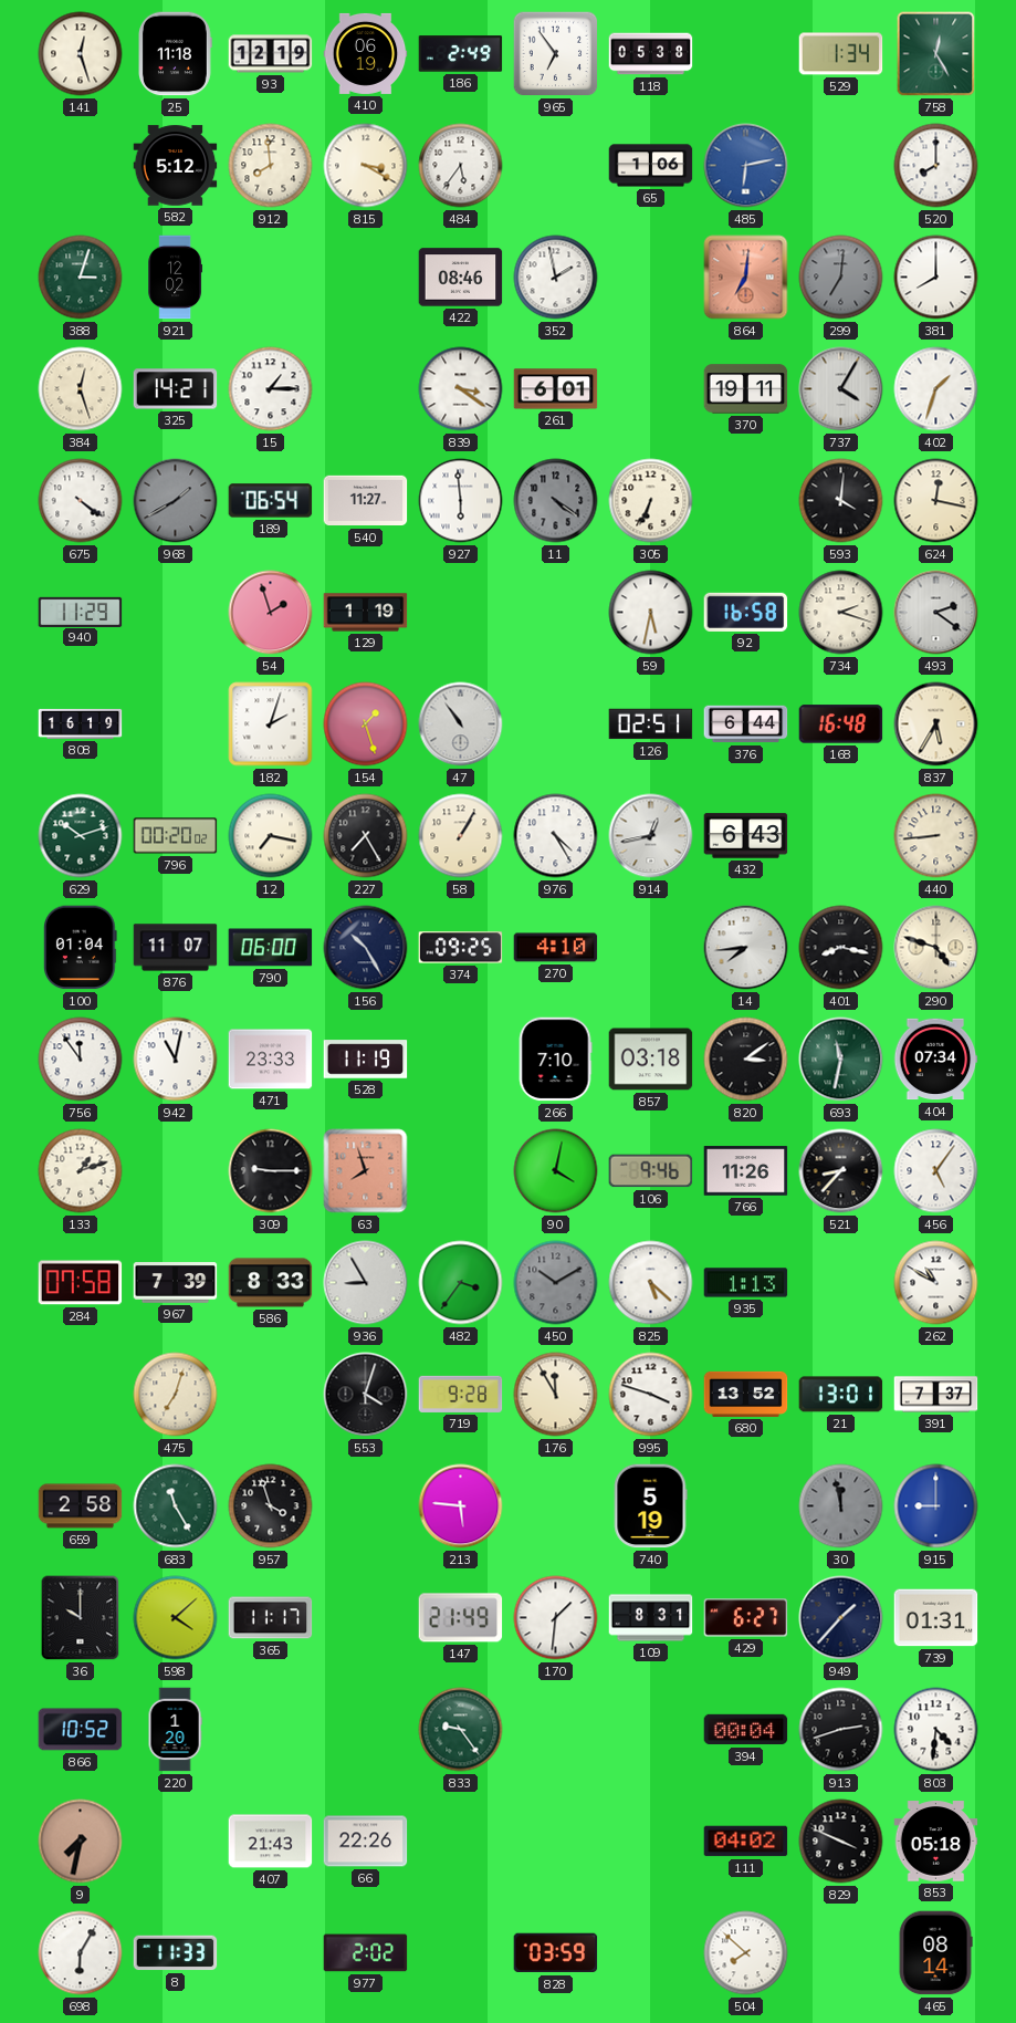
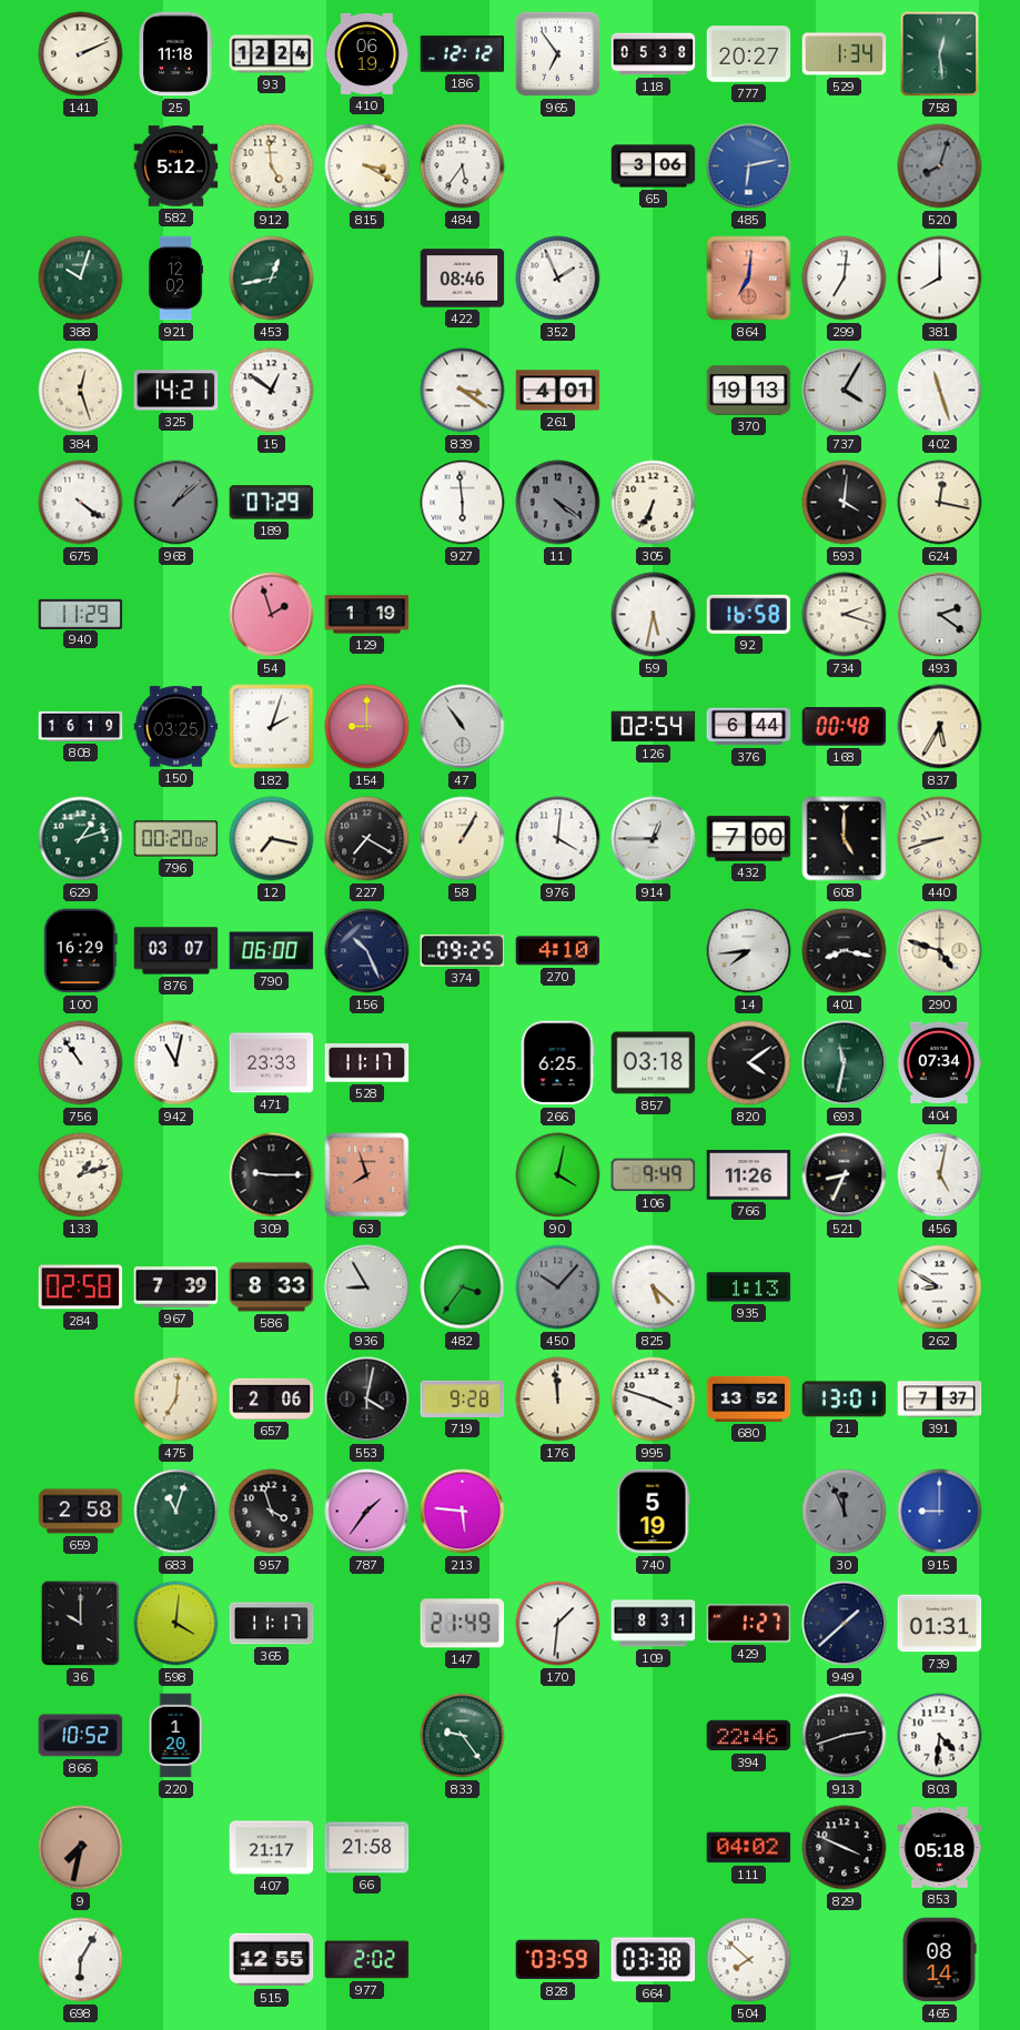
141: 12:27 -> 2:11 (81, 54)
93: 12:19 -> 12:24 (272, 54)
186: 2:49 -> 12:12 (463, 54)
777: none -> 20:27 (749, 54)
758: 12:25 -> 12:29 (940, 54)
912: 7:59 -> 4:59 (272, 166)
65: 1:06 -> 3:06 (654, 166)
520: 8:00 -> 8:03 (940, 166)
520 dial: white -> grey (940, 166)
388: 3:03 -> 10:03 (81, 279)
453: none -> 12:43 (272, 279)
352: 1:58 -> 1:56 (558, 279)
299 dial: grey -> white (845, 279)
15: 1:15 -> 12:51 (272, 391)
261: 6:01 -> 4:01 (558, 391)
370: 19:11 -> 19:13 (749, 391)
402: 1:33 -> 11:27 (940, 391)
968: 1:40 -> 1:08 (176, 503)
189: 06:54 -> 07:29 (272, 503)
540: 11:27 -> none (366, 501)
150: none -> 03:25 (176, 727)
154: 1:27 -> 9:00 (367, 727)
126: 02:51 -> 02:54 (654, 727)
168: 16:48 -> 00:48 (845, 727)
629: 10:12 -> 1:12 (81, 839)
227: 7:25 -> 7:20 (367, 839)
976: 4:25 -> 4:01 (558, 839)
914: 12:43 -> 12:45 (654, 839)
432: 6:43 -> 7:00 (749, 839)
608: none -> 5:00 (845, 839)
440: 8:44 -> 8:42 (940, 839)
100: 01:04 -> 16:29 (81, 951)
876: 11:07 -> 03:07 (176, 951)
156: 10:25 -> 10:26 (367, 951)
756: 11:54 -> 10:54 (81, 1063)
528: 11:19 -> 11:17 (367, 1063)
266: 7:10 -> 6:25 (557, 1063)
820: 3:09 -> 4:09 (749, 1063)
106: 9:46 -> 9:49 (654, 1175)
521: 8:37 -> 8:34 (845, 1175)
456: 5:06 -> 5:02 (940, 1175)
284: 07:58 -> 02:58 (81, 1287)
450: 10:10 -> 10:07 (558, 1287)
262: 10:50 -> 8:50 (940, 1287)
475: 7:03 -> 7:01 (176, 1400)
657: none -> 2:06 (272, 1398)
553: 4:03 -> 4:02 (367, 1400)
176: 11:55 -> 11:59 (558, 1400)
683: 11:25 -> 11:03 (176, 1512)
787: none -> 1:36 (367, 1512)
30: 11:58 -> 11:56 (845, 1512)
598: 4:08 -> 4:01 (176, 1624)
429: 6:27 -> 1:27 (749, 1624)
949: 1:37 -> 1:38 (845, 1624)
394: 00:04 -> 22:46 (749, 1736)
407: 21:43 -> 21:17 (272, 1848)
66: 22:26 -> 21:58 (367, 1848)
8: 11:33 -> none (176, 1953)
515: none -> 12:55 (272, 1960)
664: none -> 03:38 (654, 1960)
